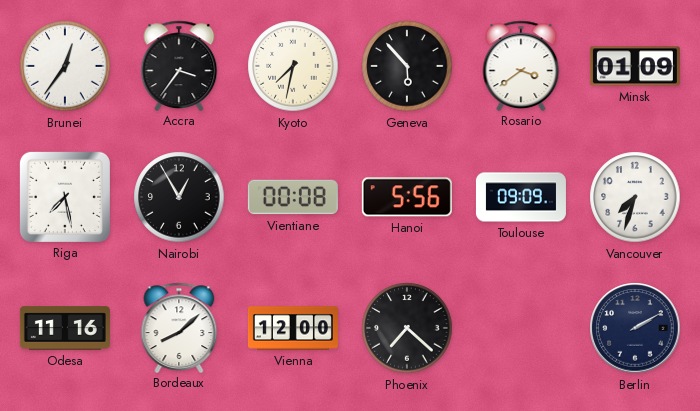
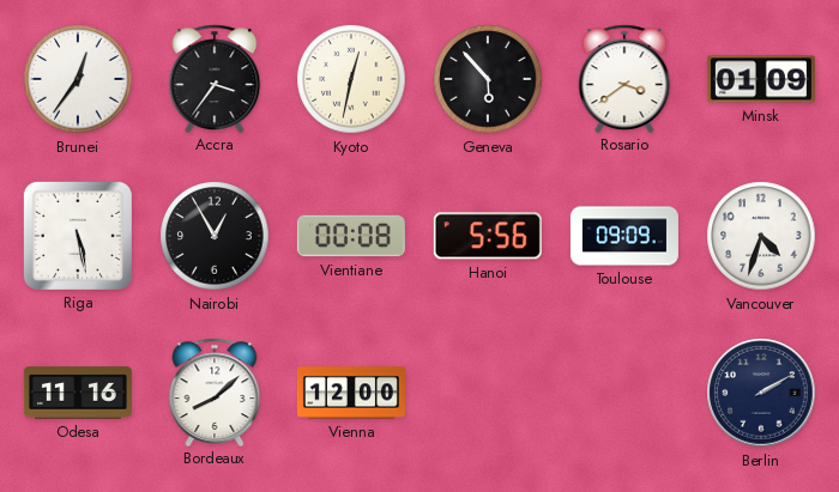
Kyoto: 7:32 -> 12:32 (351, 79)
Riga: 7:28 -> 5:28 (78, 236)
Vancouver: 7:33 -> 4:33 (761, 236)
Phoenix: 7:22 -> none (407, 328)
